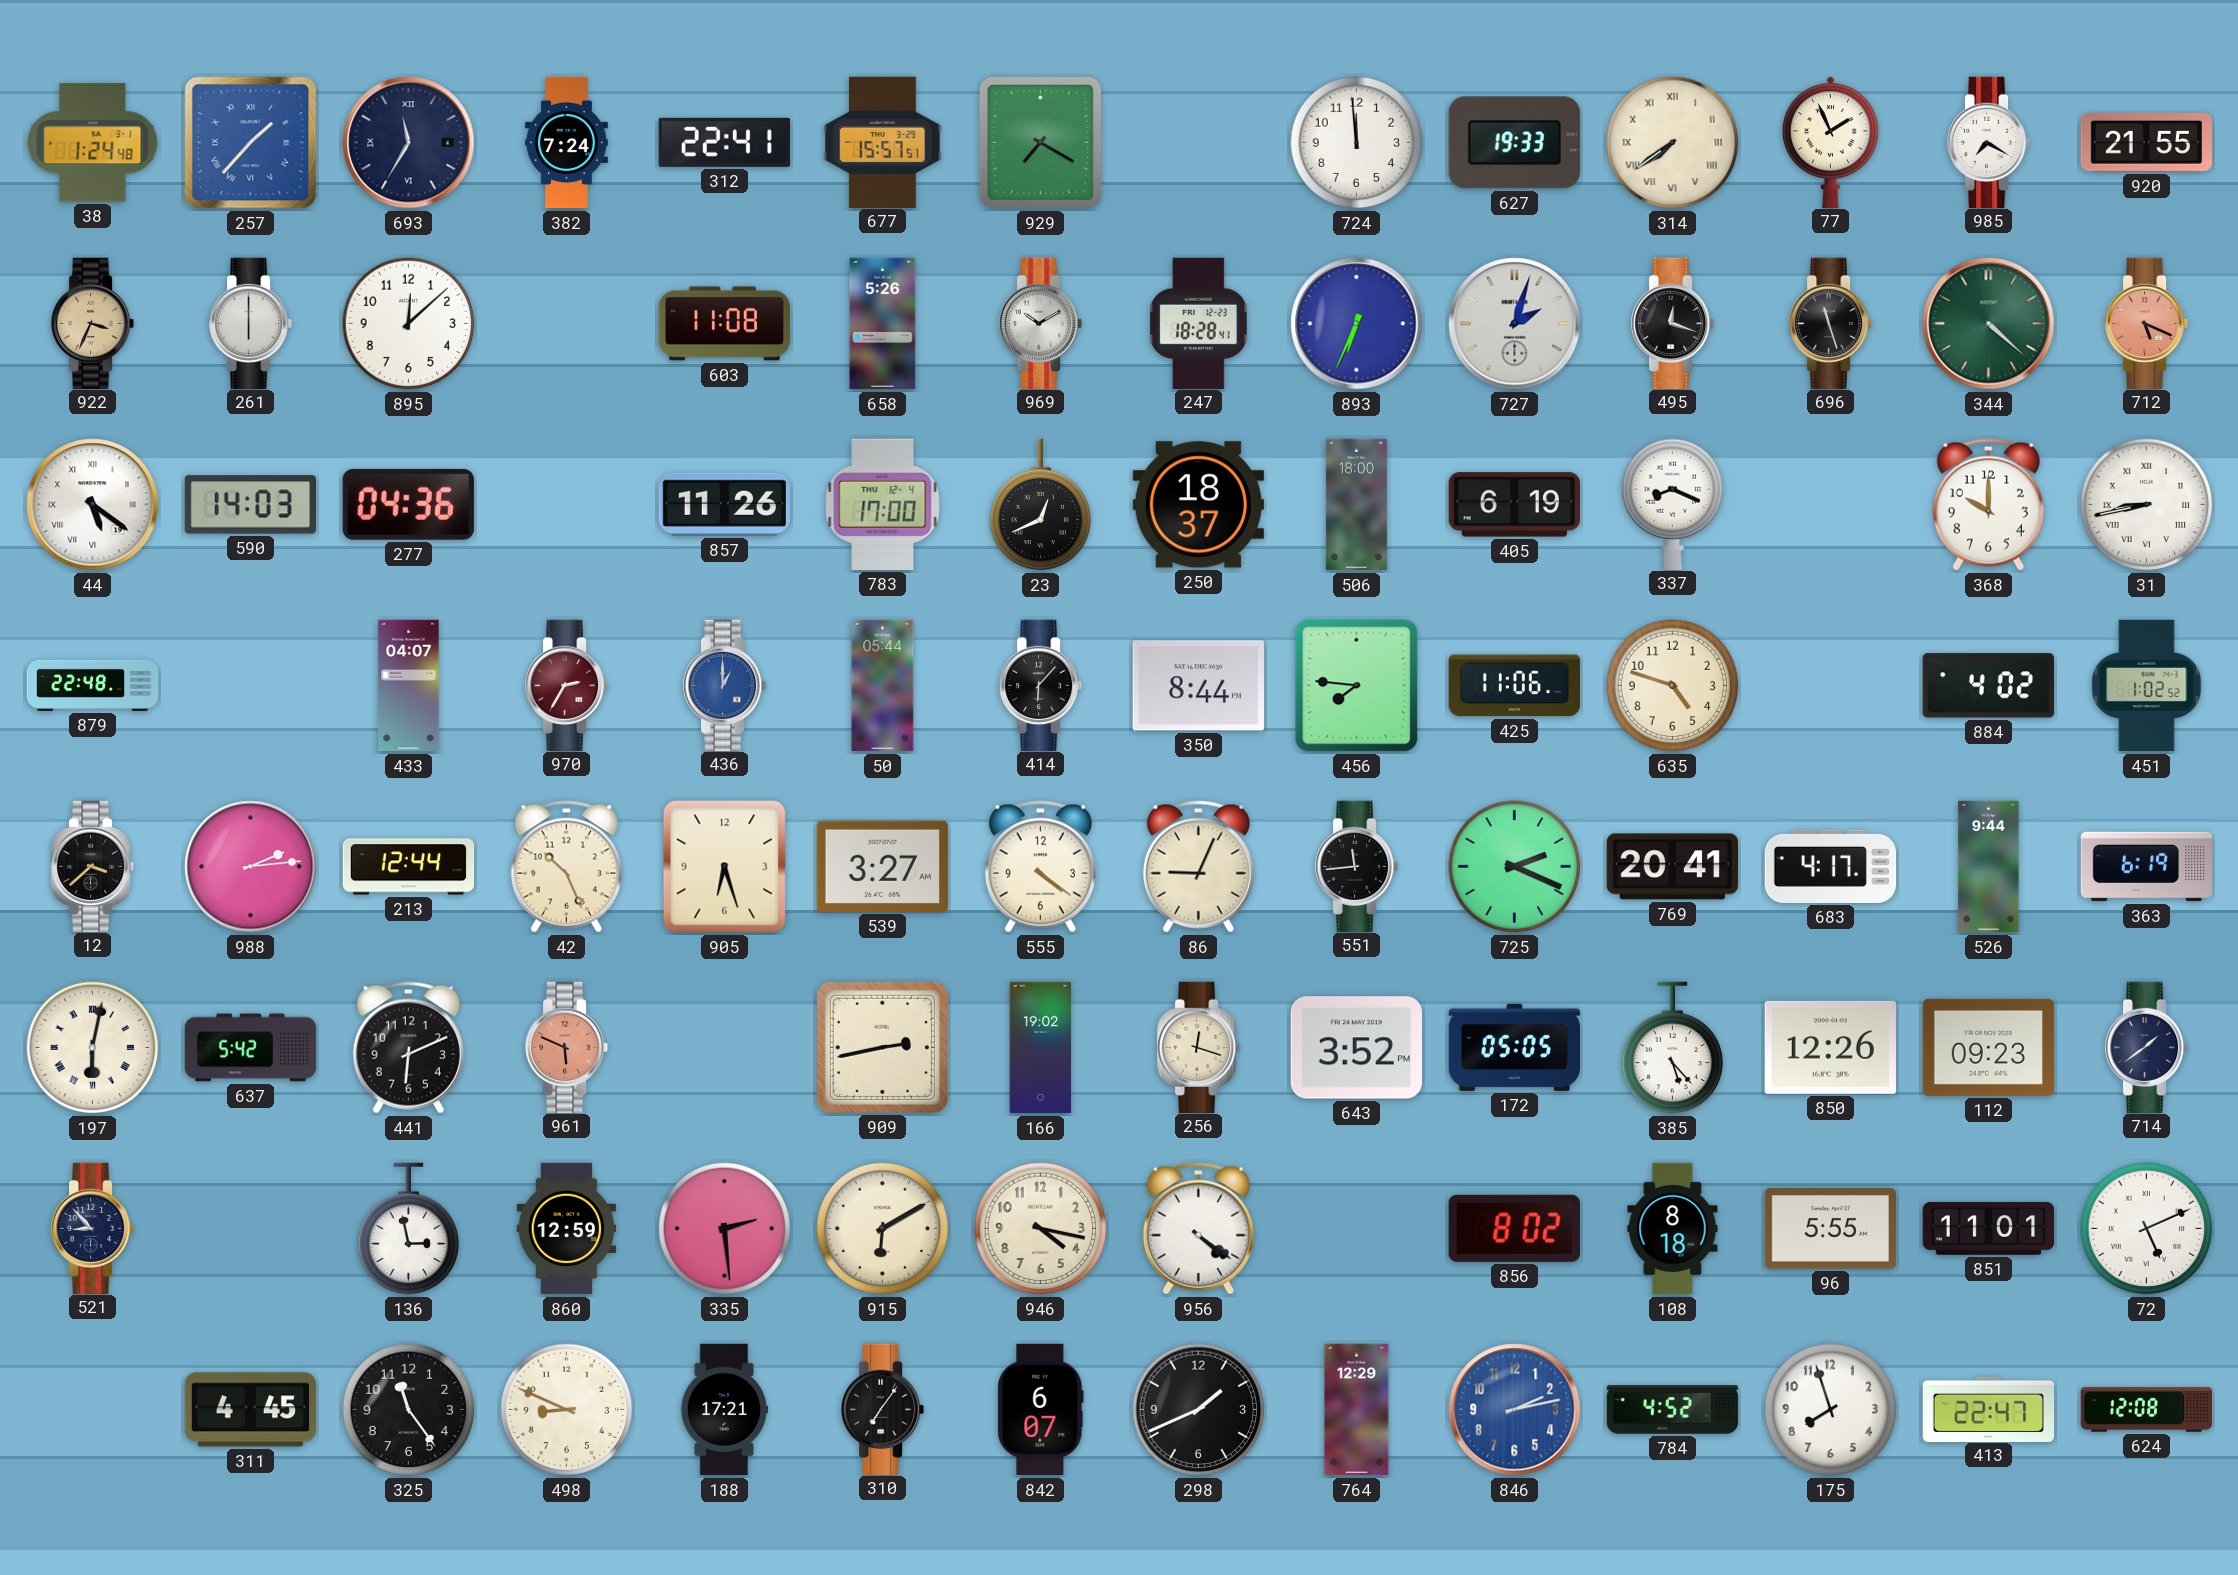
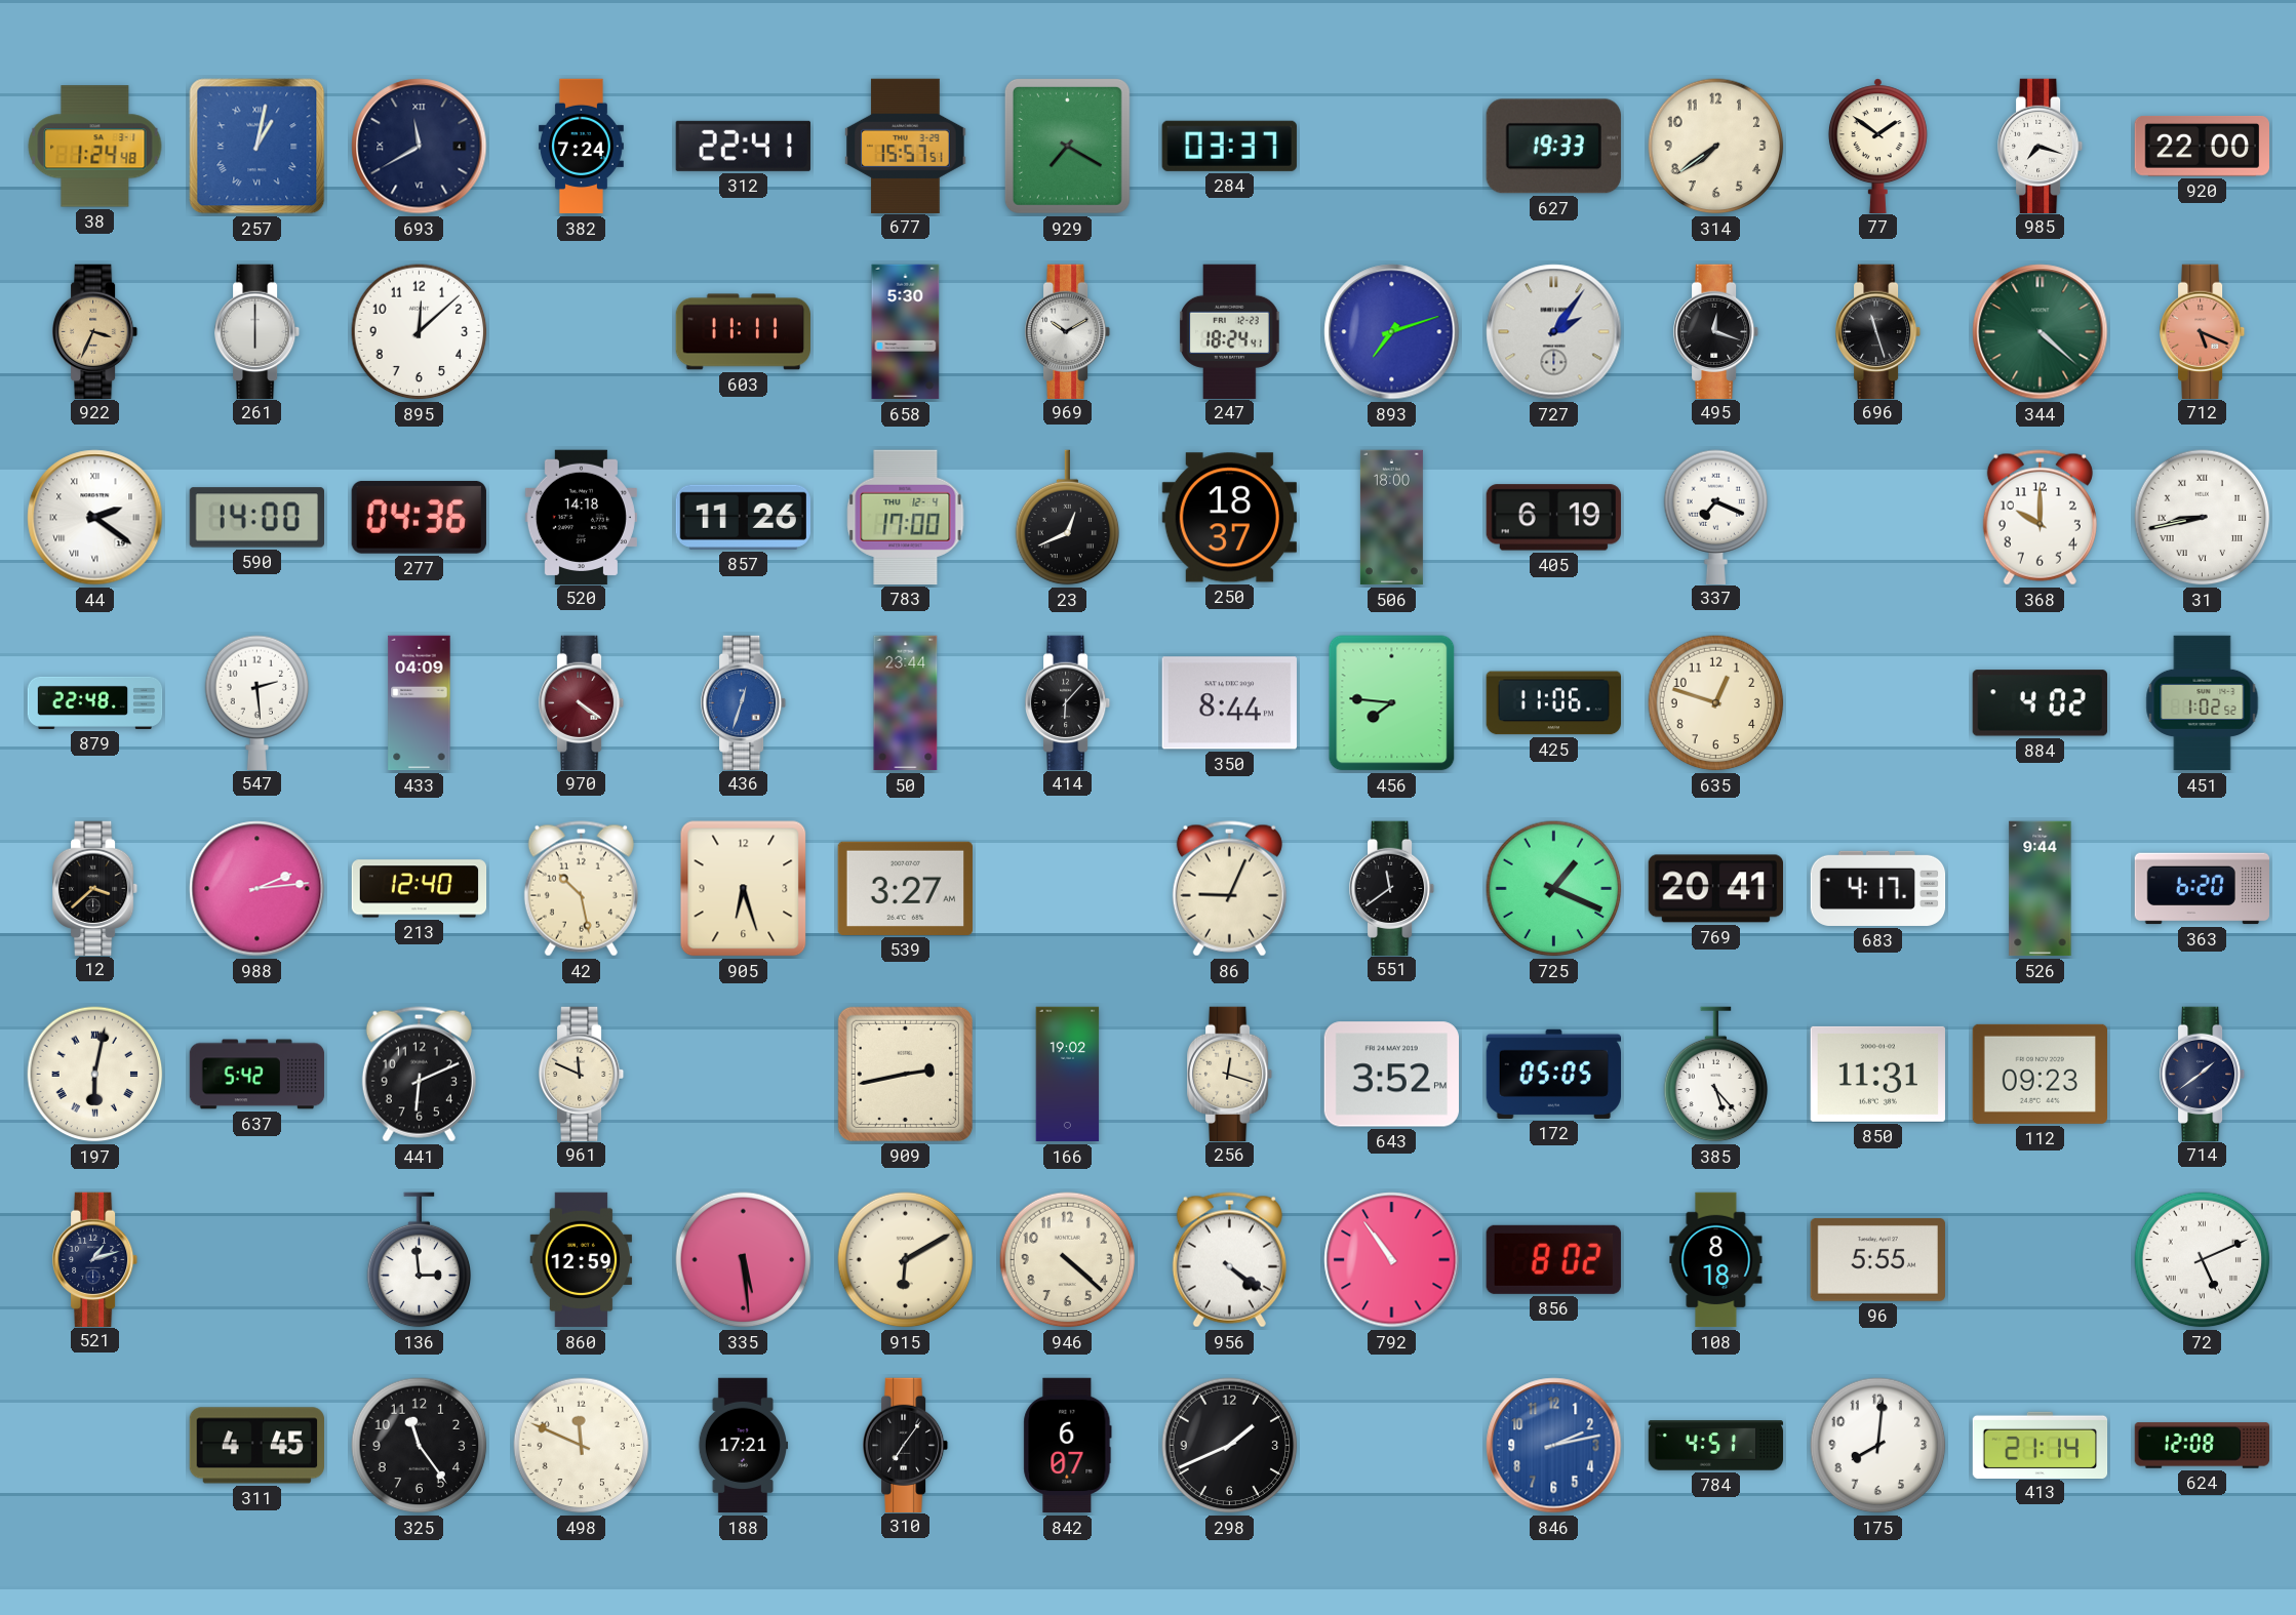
257: 1:37 -> 1:02 (258, 147)
693: 11:35 -> 11:40 (420, 147)
284: none -> 03:37 (1229, 146)
724: 11:59 -> none (1357, 143)
314 numerals: Roman -> Arabic (1716, 147)
77: 1:56 -> 1:51 (1877, 146)
985: 7:20 -> 7:18 (2042, 146)
920: 21:55 -> 22:00 (2202, 146)
603: 11:08 -> 11:11 (744, 332)
658: 5:26 -> 5:30 (906, 332)
247: 18:28 -> 18:24 (1230, 331)
893: 6:34 -> 7:12 (1392, 332)
727: 2:03 -> 2:06 (1554, 332)
44: 5:21 -> 2:21 (95, 518)
590: 14:03 -> 14:00 (256, 518)
520: none -> 14:18 (581, 517)
337: 8:19 -> 7:19 (1716, 517)
547: none -> 2:29 (258, 702)
433: 04:07 -> 04:09 (420, 703)
970: 2:35 -> 4:21 (583, 702)
436: 1:00 -> 12:33 (745, 702)
50: 05:44 -> 23:44 (906, 703)
635: 4:48 -> 12:48 (1716, 703)
213: 12:44 -> 12:40 (420, 889)
42: 10:26 -> 10:28 (581, 889)
555: 4:21 -> none (1040, 867)
551: 11:44 -> 11:39 (1393, 888)
725: 2:19 -> 1:19 (1554, 889)
363: 6:19 -> 6:20 (2203, 889)
961: 5:49 -> 11:49 (583, 1074)
961 dial: salmon -> cream (583, 1074)
850: 12:26 -> 11:31 (1877, 1074)
521: 8:53 -> 1:12 (96, 1259)
136: 2:58 -> 2:59 (420, 1260)
335: 2:29 -> 5:29 (744, 1260)
946: 4:17 -> 4:22 (1068, 1260)
792: none -> 10:54 (1392, 1260)
851: 11:01 -> none (1989, 1229)
498: 8:49 -> 11:49 (582, 1446)
764: 12:29 -> none (1357, 1410)
784: 4:52 -> 4:51 (1716, 1446)
175: 7:57 -> 8:01 (1878, 1446)
413: 22:47 -> 21:14 (2041, 1445)
